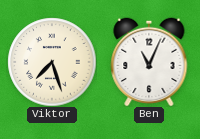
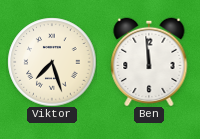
Ben: 11:04 -> 11:59 (149, 62)
